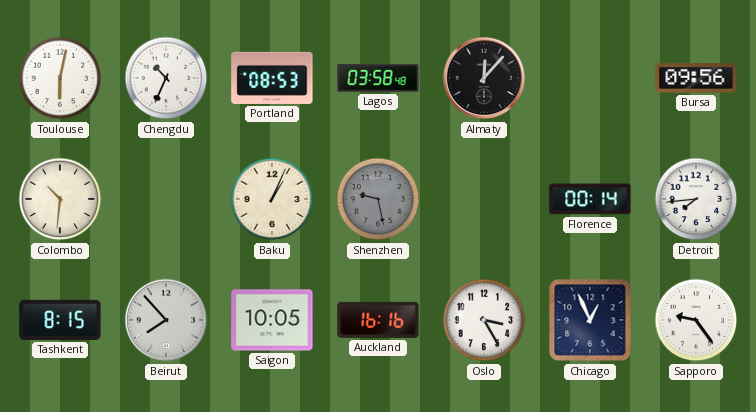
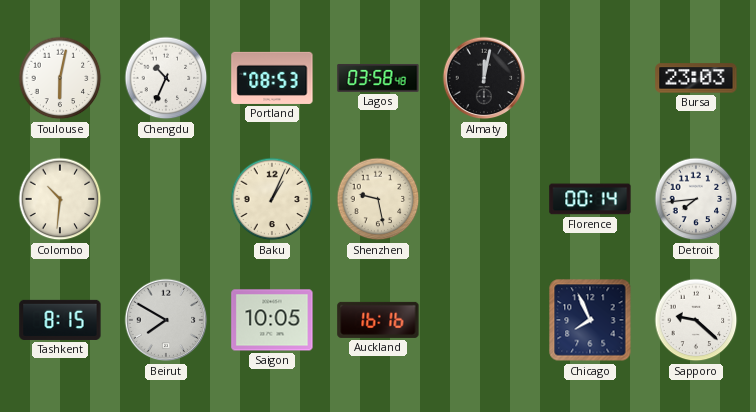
Almaty: 12:07 -> 12:02 (484, 78)
Bursa: 09:56 -> 23:03 (696, 78)
Shenzhen dial: grey -> cream (378, 199)
Beirut: 7:53 -> 7:50 (166, 320)
Oslo: 3:25 -> none (484, 320)
Chicago: 12:56 -> 7:56 (590, 320)
Sapporo: 9:24 -> 9:22 (696, 320)
